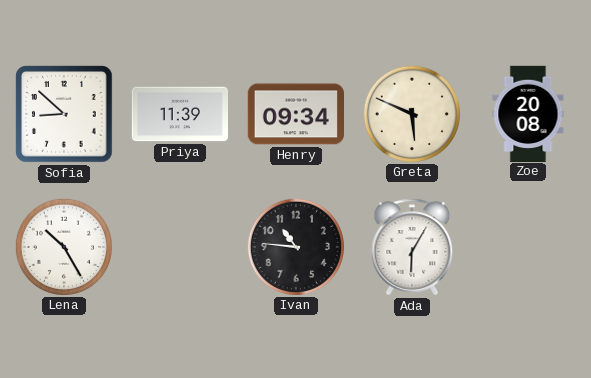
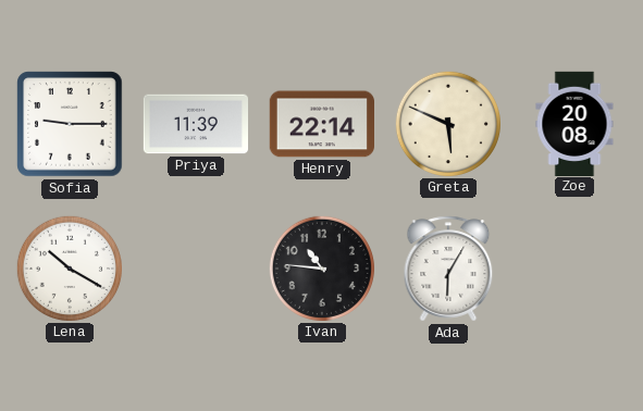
Sofia: 8:52 -> 9:15 (70, 124)
Henry: 09:34 -> 22:14 (321, 124)
Lena: 10:25 -> 10:20 (69, 267)
